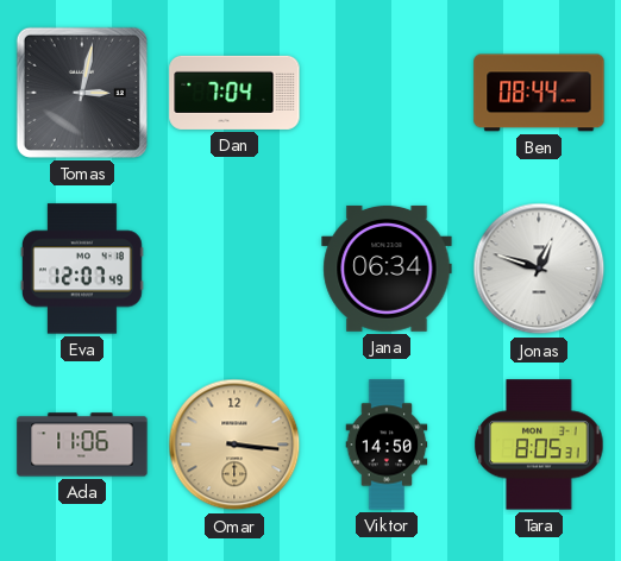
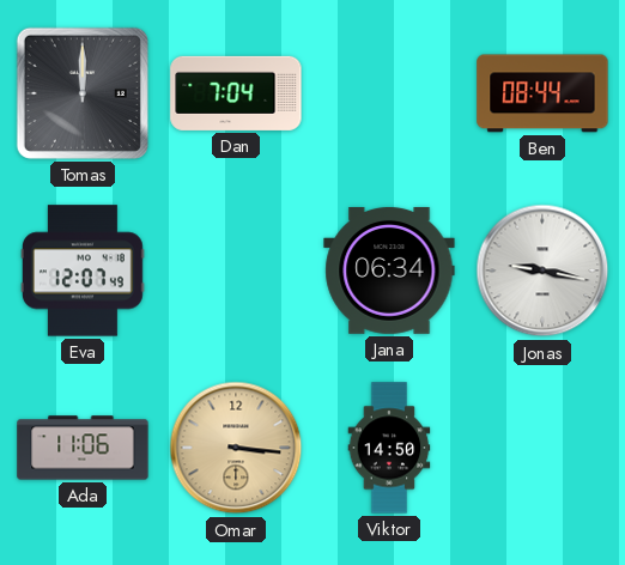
Tomas: 3:02 -> 12:00 (83, 93)
Jonas: 12:48 -> 9:17 (542, 271)
Tara: 8:05 -> none (539, 445)
